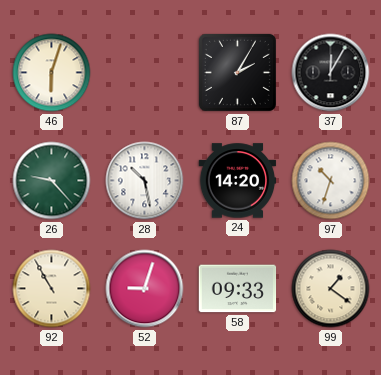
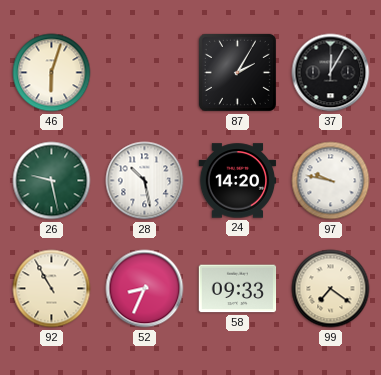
26: 9:23 -> 9:28 (52, 181)
97: 10:33 -> 9:47 (331, 181)
52: 9:03 -> 8:34 (145, 289)
99: 1:21 -> 7:21 (331, 289)
